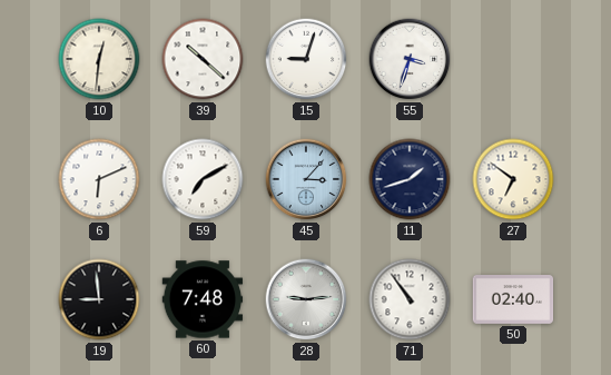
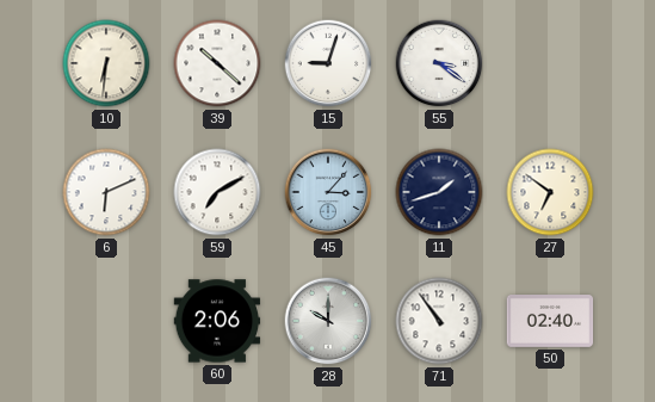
10: 12:31 -> 6:31 (106, 63)
55: 3:33 -> 3:21 (439, 63)
19: 8:59 -> none (99, 299)
60: 7:48 -> 2:06 (217, 321)
28: 9:14 -> 10:00 (328, 321)
